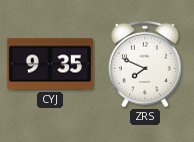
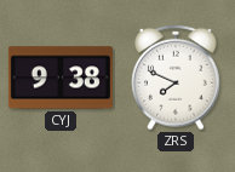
CYJ: 9:35 -> 9:38 (61, 78)
